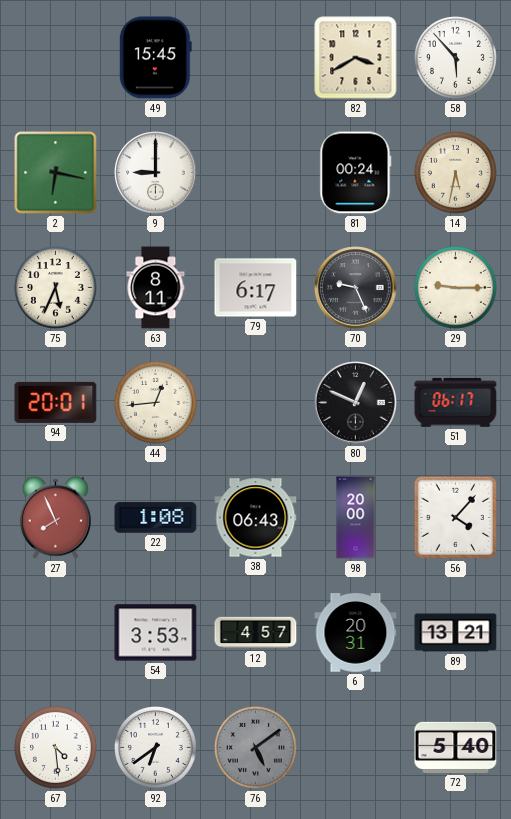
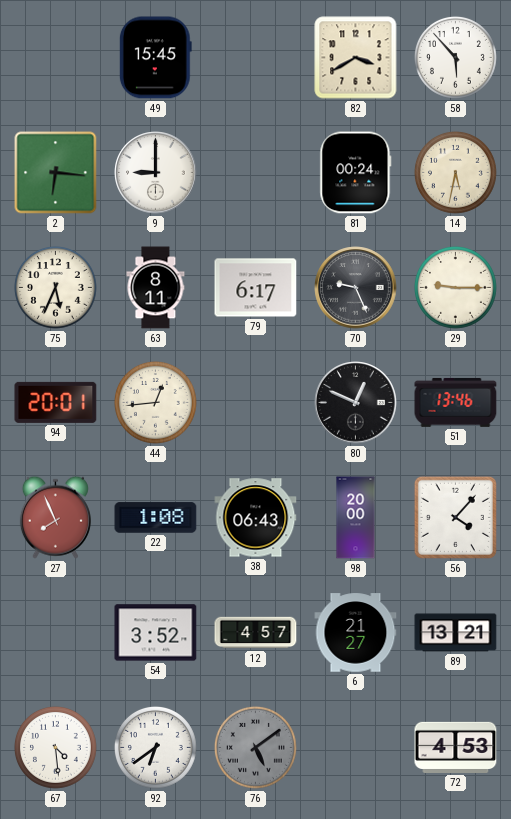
2: 6:17 -> 6:16 (56, 173)
51: 06:17 -> 13:46 (456, 403)
54: 3:53 -> 3:52 (156, 633)
6: 20:31 -> 21:27 (356, 633)
72: 5:40 -> 4:53 (456, 747)
